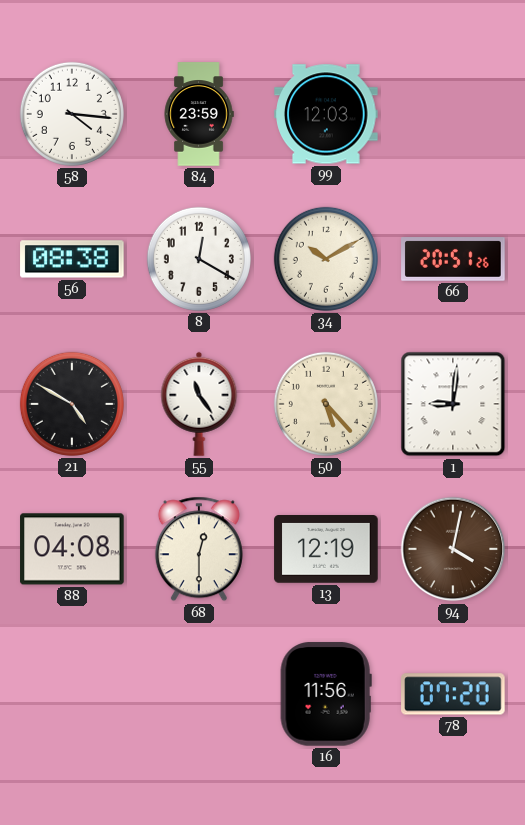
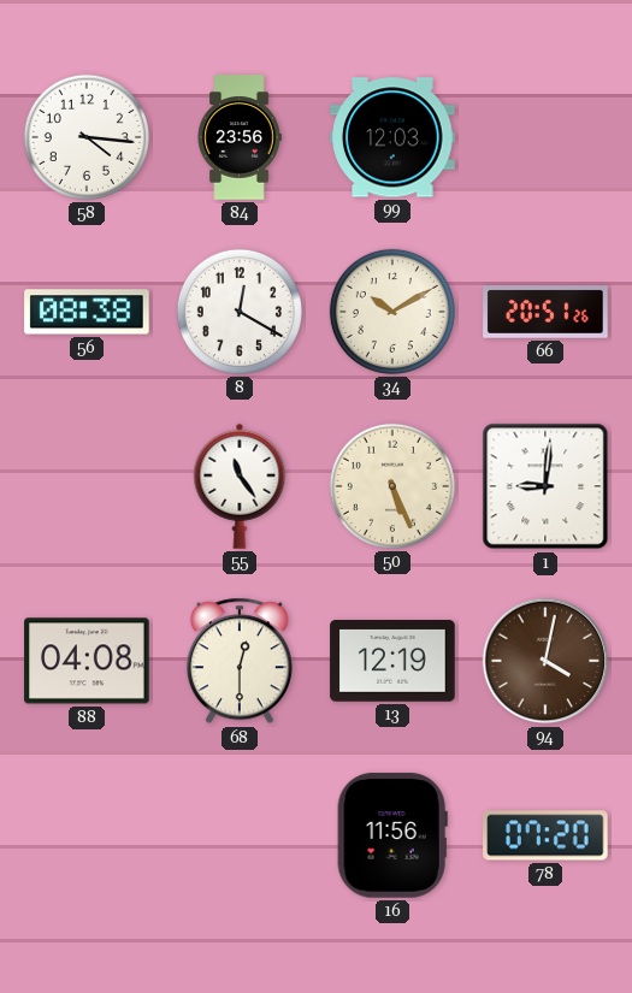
84: 23:59 -> 23:56 (240, 137)
21: 4:50 -> none (72, 404)
50: 5:23 -> 5:26 (392, 486)
